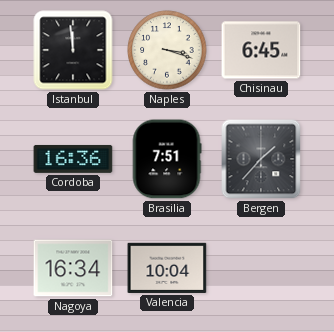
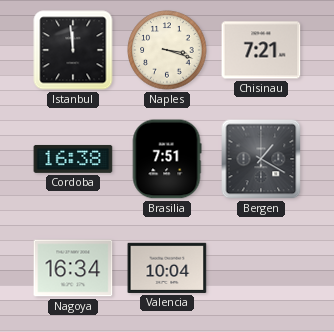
Chisinau: 6:45 -> 7:21 (261, 50)
Cordoba: 16:36 -> 16:38 (73, 159)
Bergen: 1:37 -> 1:20 (261, 159)
